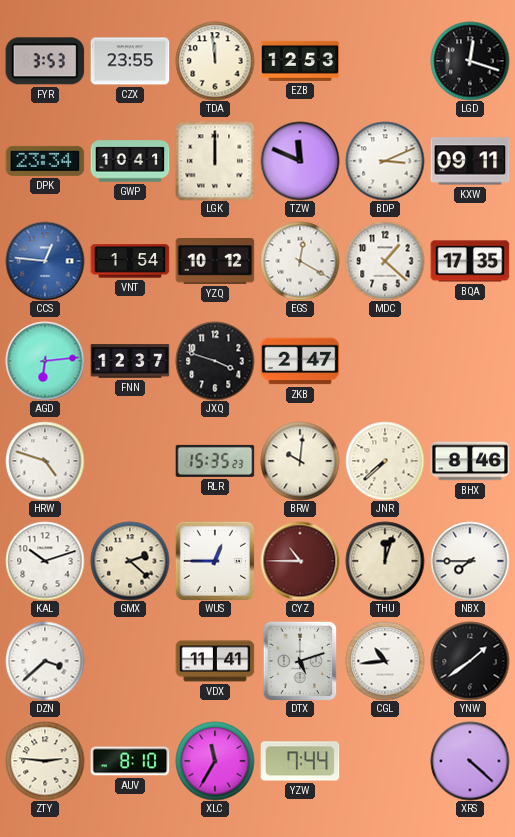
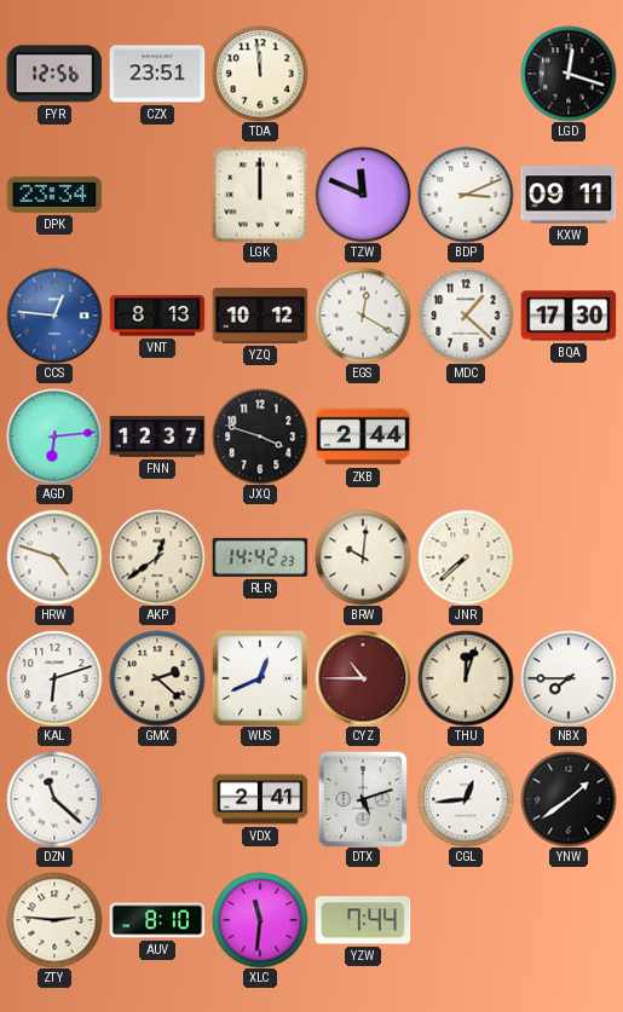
FYR: 3:53 -> 12:56 (54, 74)
CZX: 23:55 -> 23:51 (157, 74)
EZB: 12:53 -> none (300, 61)
GWP: 10:41 -> none (130, 161)
VNT: 1:54 -> 8:13 (157, 316)
BQA: 17:35 -> 17:30 (569, 316)
ZKB: 2:47 -> 2:44 (363, 436)
AKP: none -> 12:39 (157, 557)
RLR: 15:35 -> 14:42 (260, 557)
BHX: 8:46 -> none (470, 461)
KAL: 10:12 -> 6:12 (54, 678)
WUS: 12:45 -> 12:41 (260, 678)
DZN: 3:38 -> 11:22 (54, 799)
VDX: 11:41 -> 2:41 (260, 799)
CGL: 10:44 -> 12:44 (466, 799)
XLC: 11:35 -> 11:31 (260, 920)
XRS: 4:22 -> none (470, 761)
